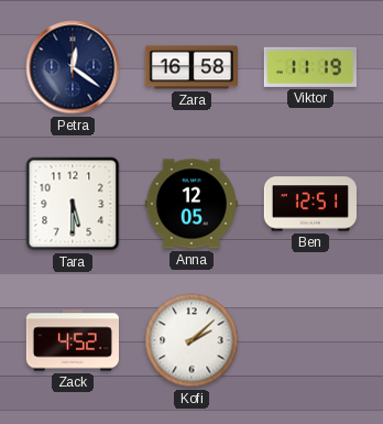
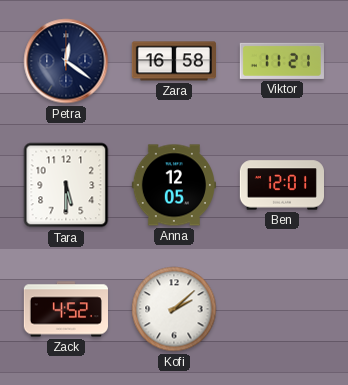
Viktor: 11:19 -> 11:21 (282, 61)
Ben: 12:51 -> 12:01 (281, 185)
